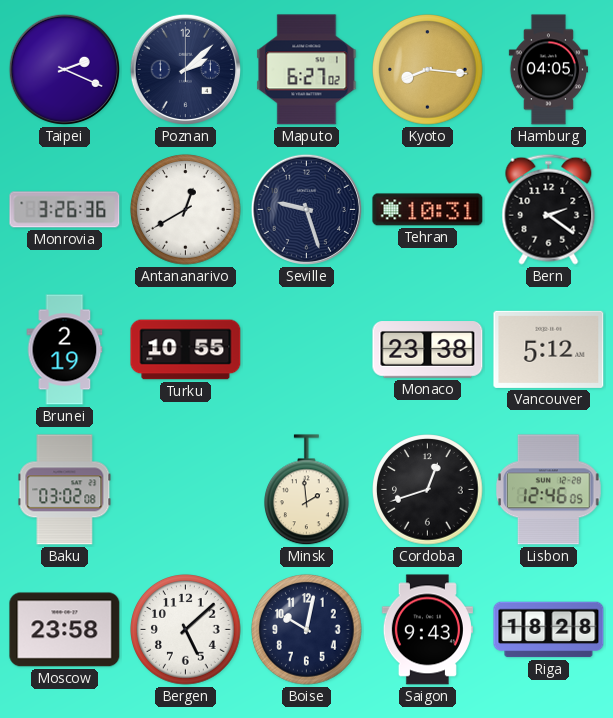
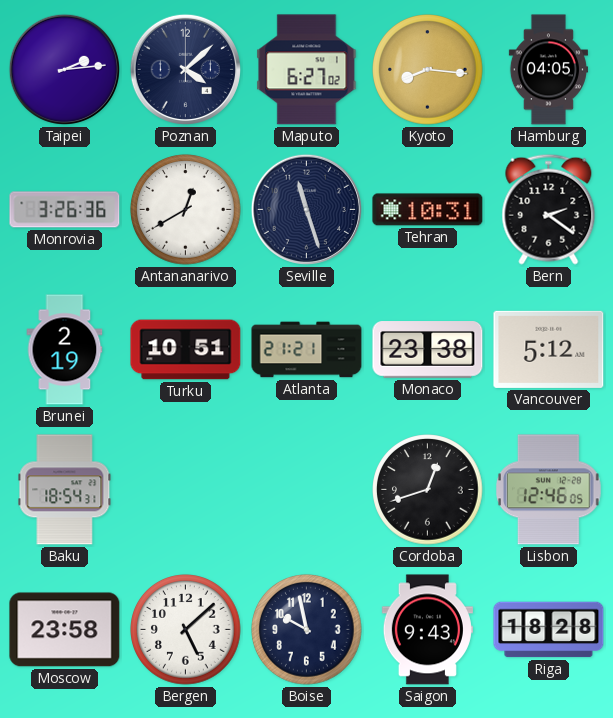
Taipei: 2:19 -> 2:14 (64, 69)
Poznan: 2:08 -> 4:08 (185, 69)
Seville: 9:27 -> 11:27 (306, 209)
Turku: 10:55 -> 10:51 (186, 350)
Atlanta: none -> 21:21 (307, 350)
Baku: 03:02 -> 18:54 (65, 490)
Minsk: 1:59 -> none (307, 490)
Boise: 10:02 -> 9:58 (307, 630)
